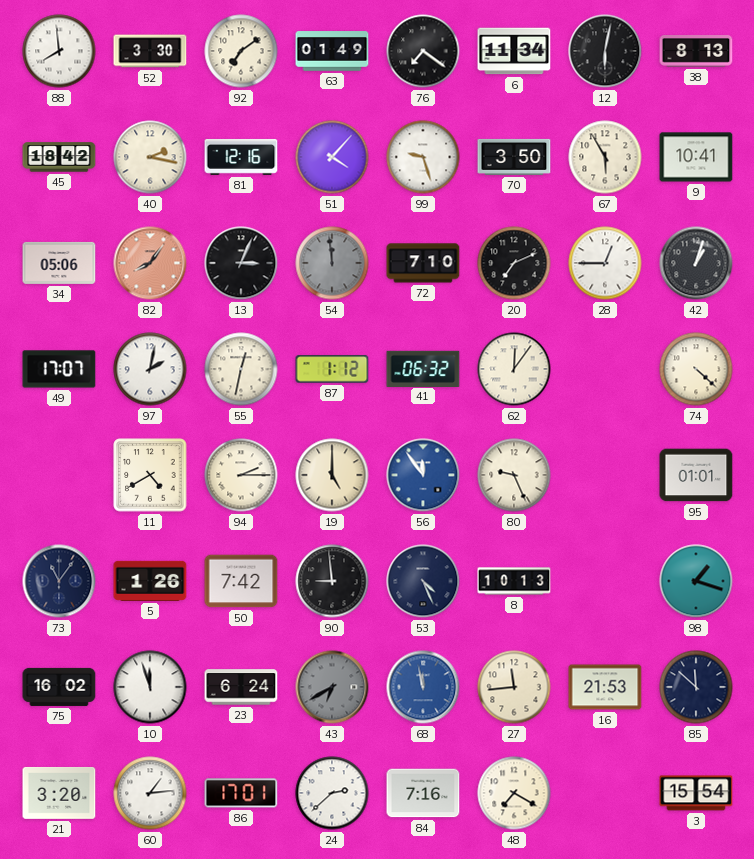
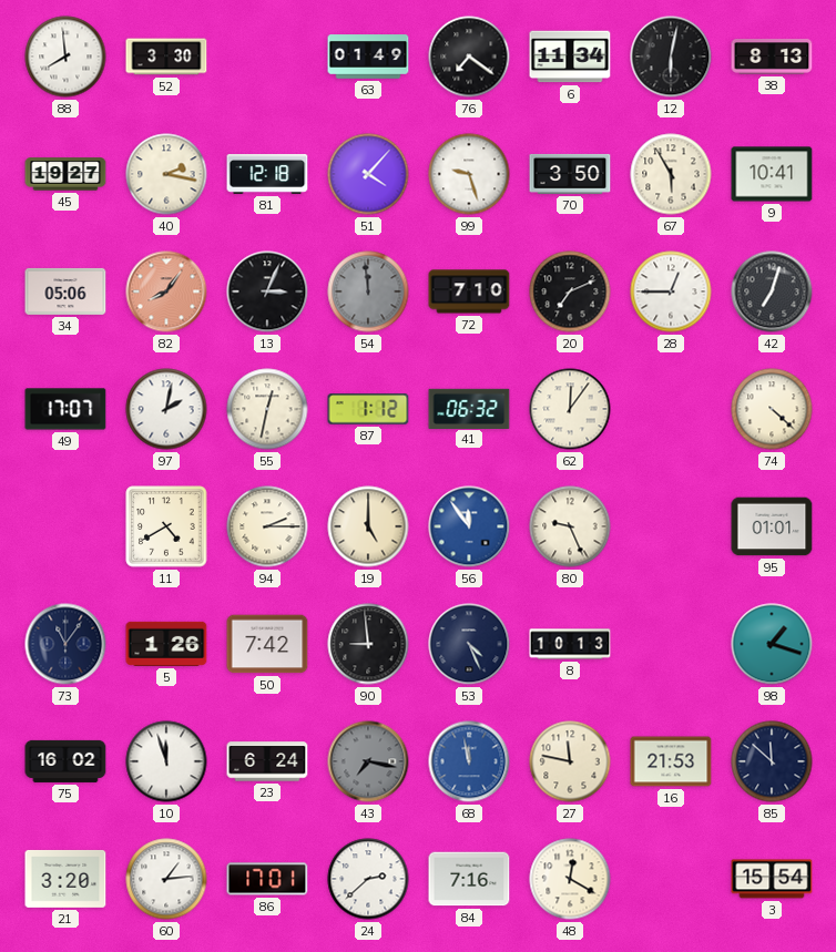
92: 7:09 -> none (241, 51)
45: 18:42 -> 19:27 (65, 174)
81: 12:16 -> 12:18 (267, 174)
42: 1:03 -> 7:03 (772, 291)
43: 6:40 -> 7:17 (368, 761)
27: 11:44 -> 11:47 (570, 761)
48: 7:20 -> 12:20 (570, 879)
